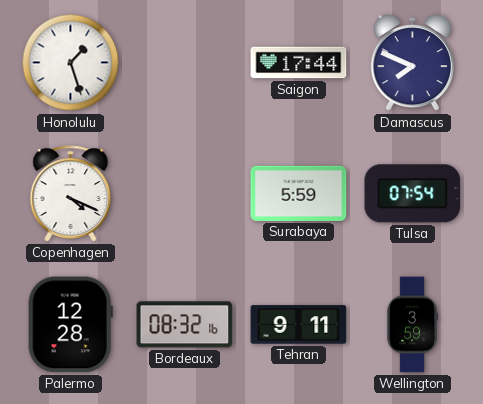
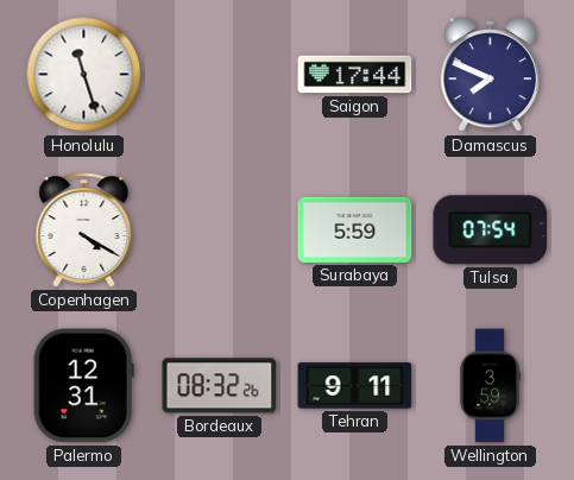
Honolulu: 1:27 -> 11:27 (84, 75)
Copenhagen: 4:19 -> 4:20 (84, 230)
Palermo: 12:28 -> 12:31 (83, 386)
Bordeaux: 08:32:16 -> 08:32:26 (220, 386)
